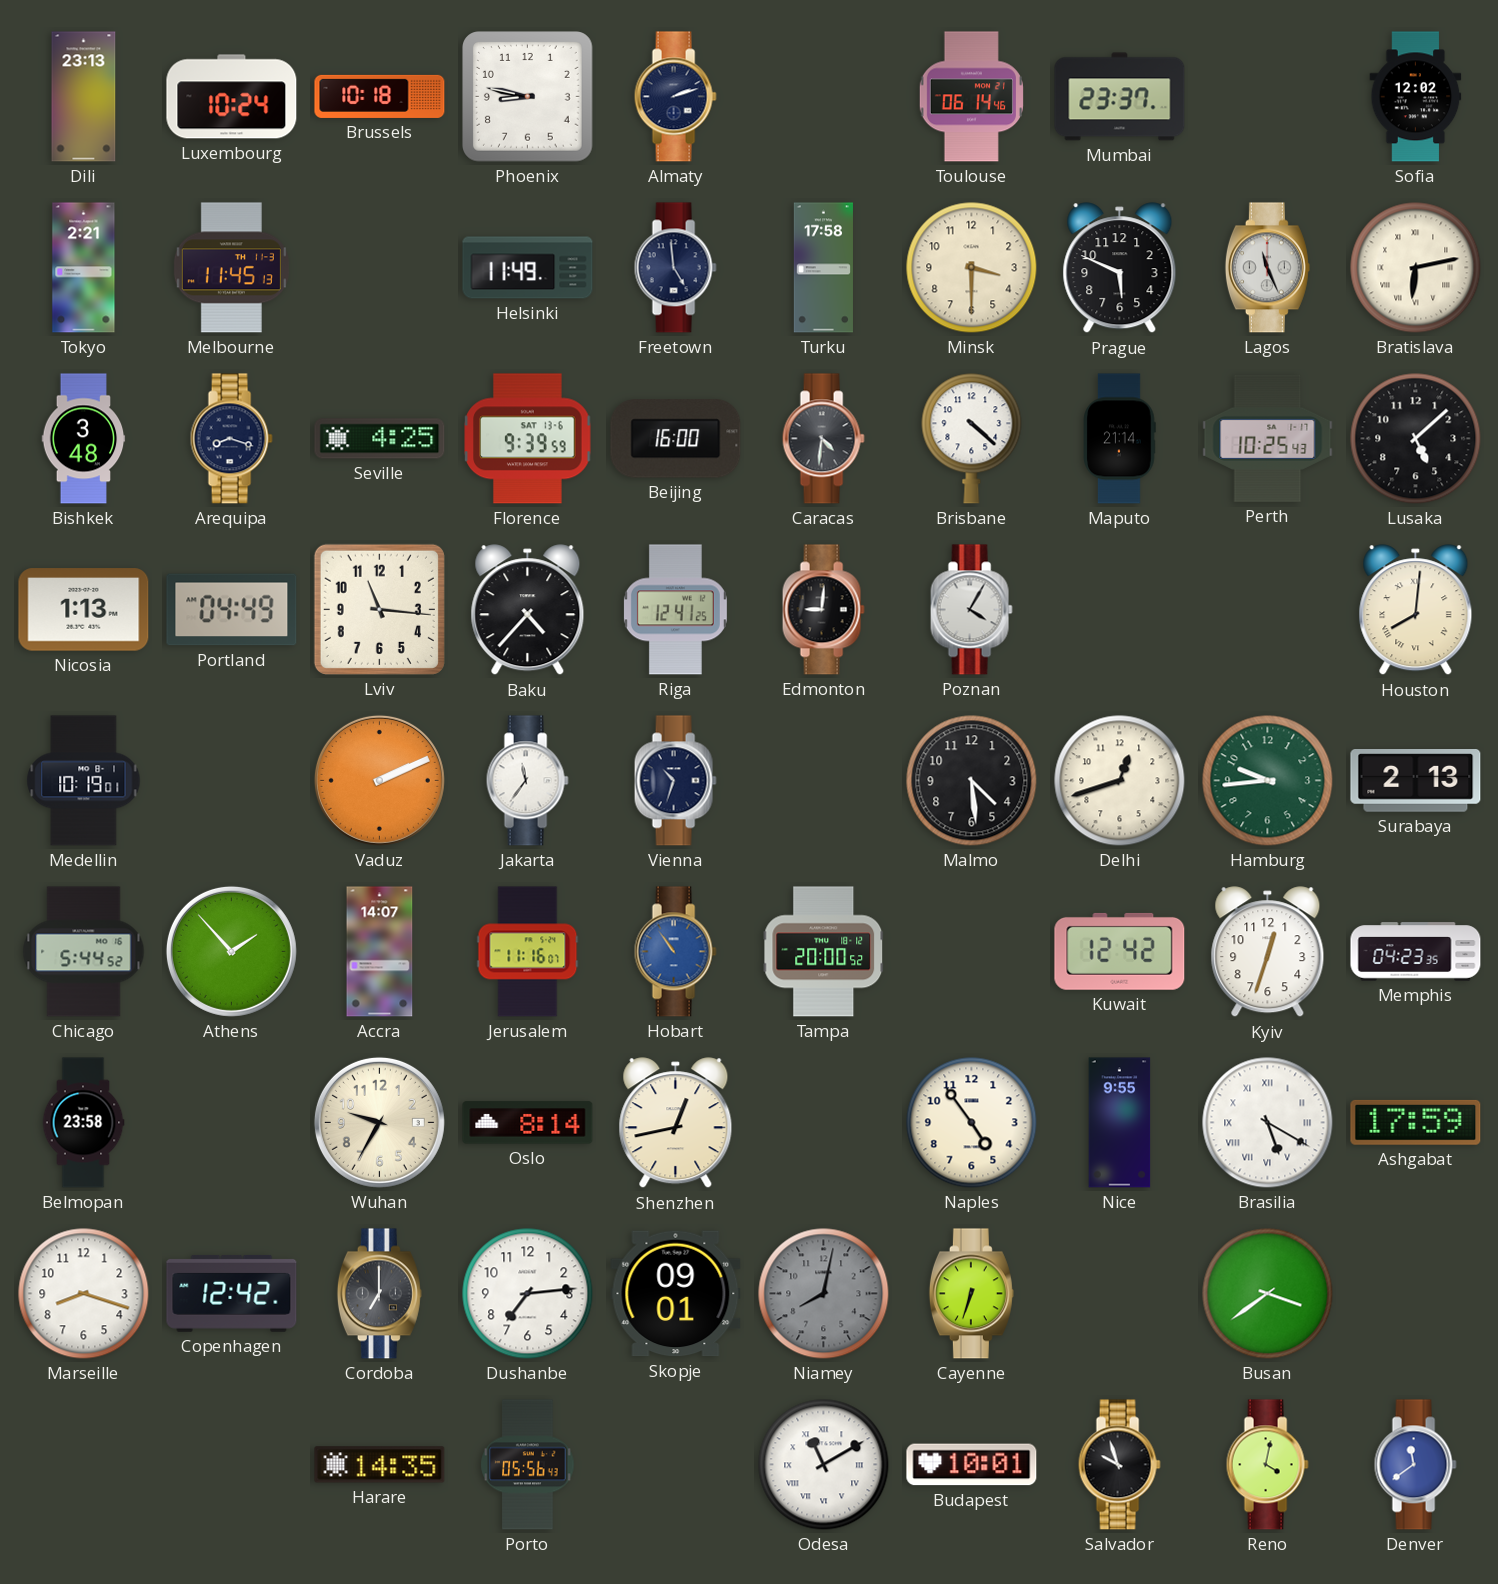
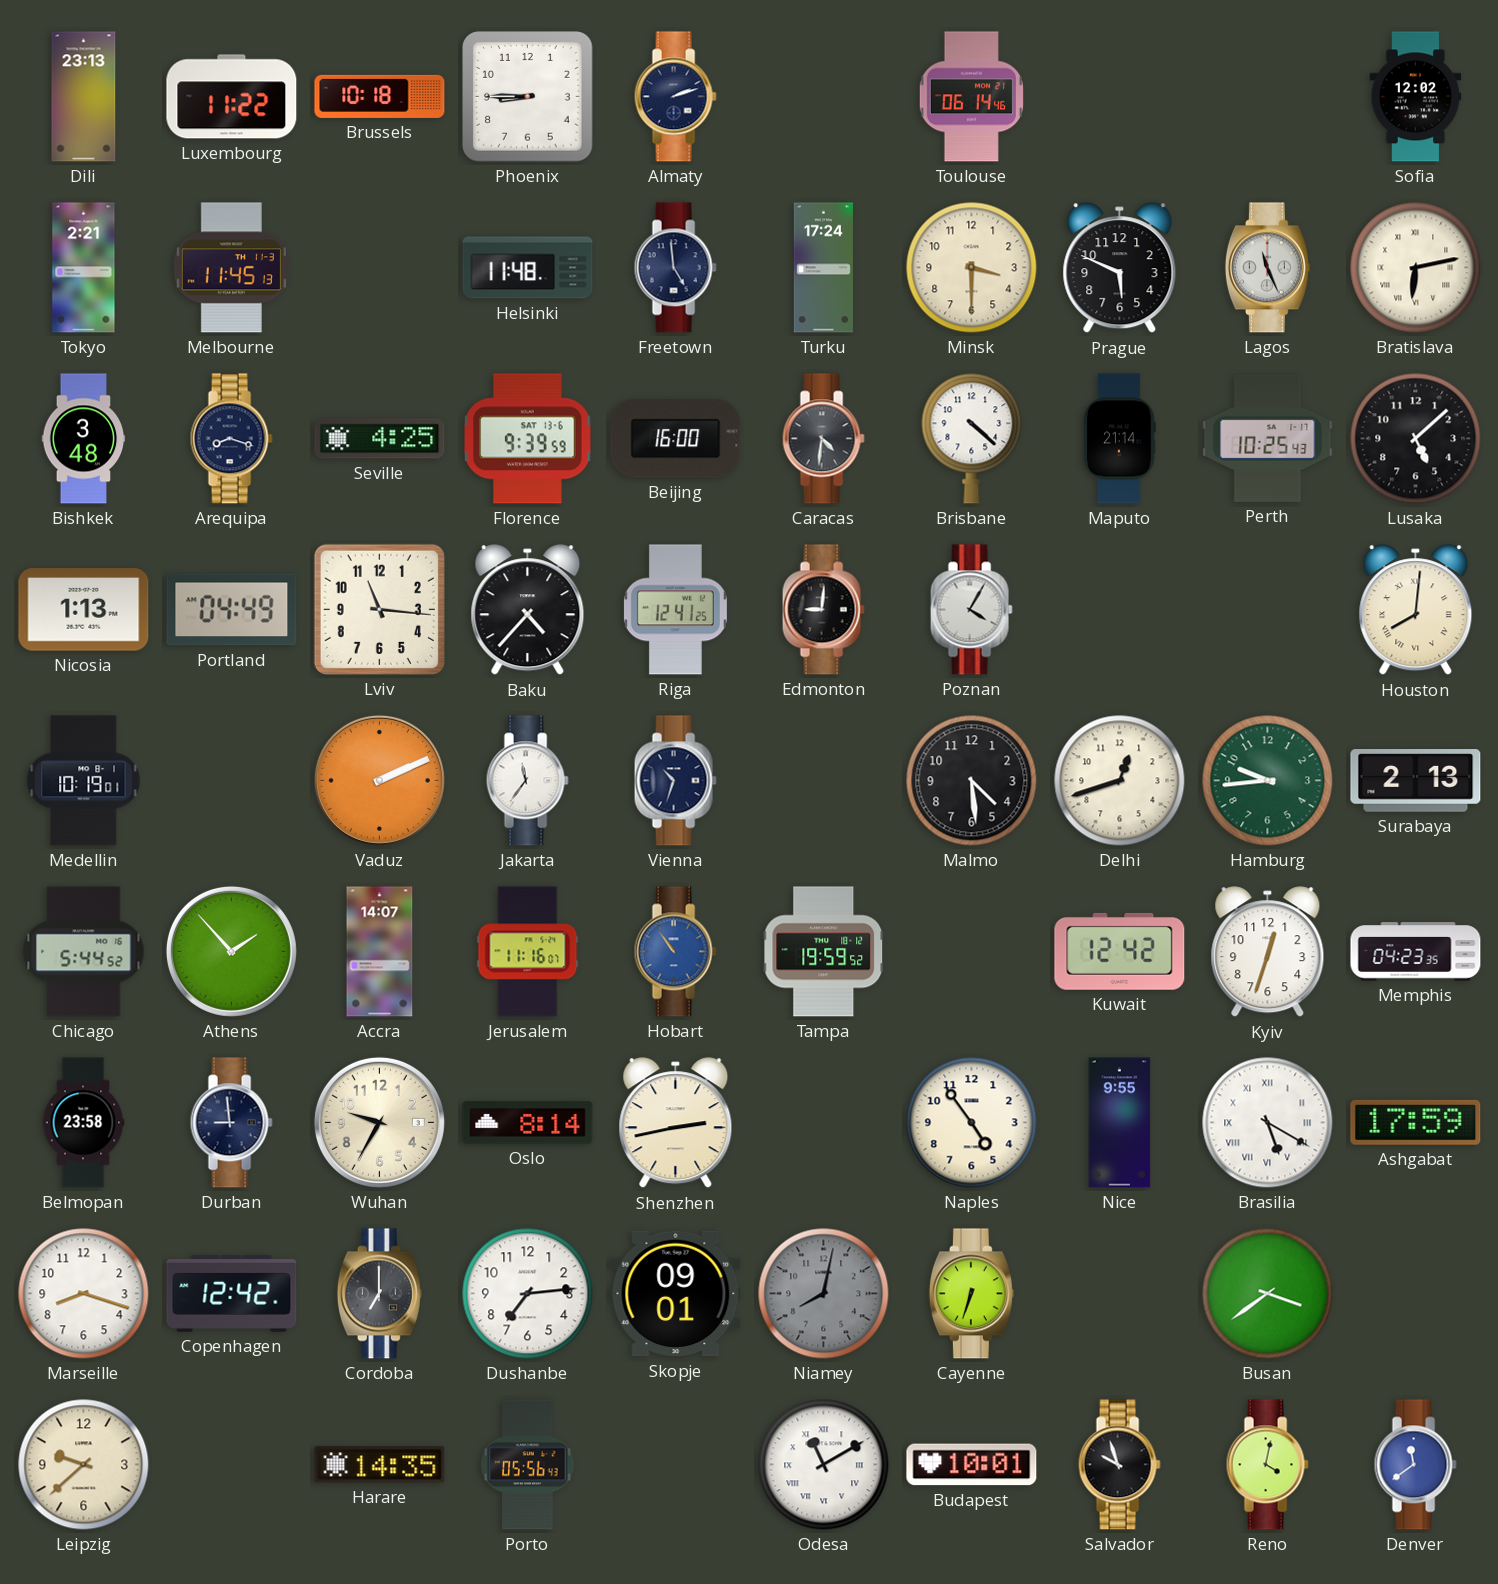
Luxembourg: 10:24 -> 11:22 (232, 97)
Phoenix: 8:47 -> 8:45 (528, 97)
Mumbai: 23:37 -> none (1120, 97)
Helsinki: 11:49 -> 11:48 (528, 268)
Turku: 17:58 -> 17:24 (823, 268)
Tampa: 20:00 -> 19:59 (824, 952)
Durban: none -> 8:59 (231, 1123)
Shenzhen: 12:43 -> 2:43 (676, 1123)
Leipzig: none -> 9:38 (84, 1465)
